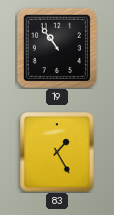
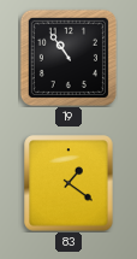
83: 1:25 -> 1:21 (68, 183)
